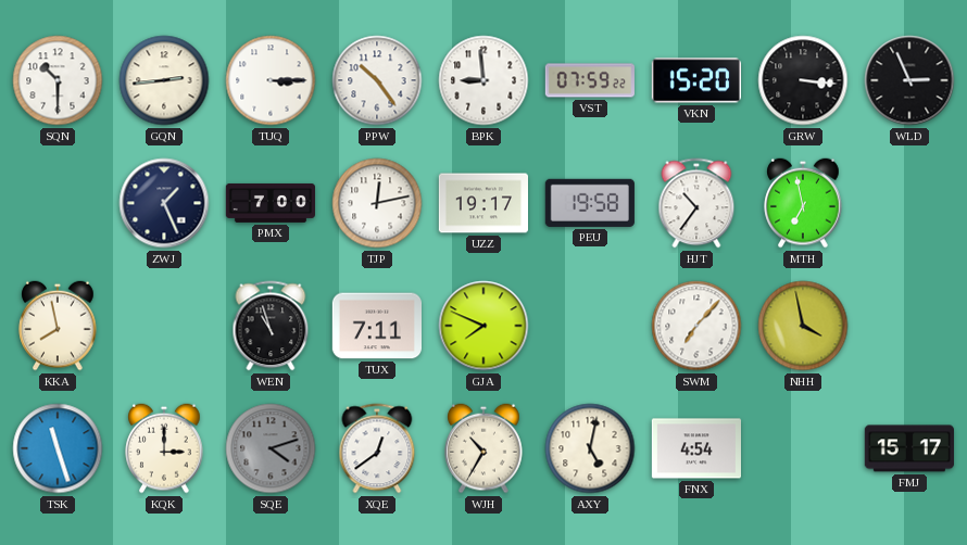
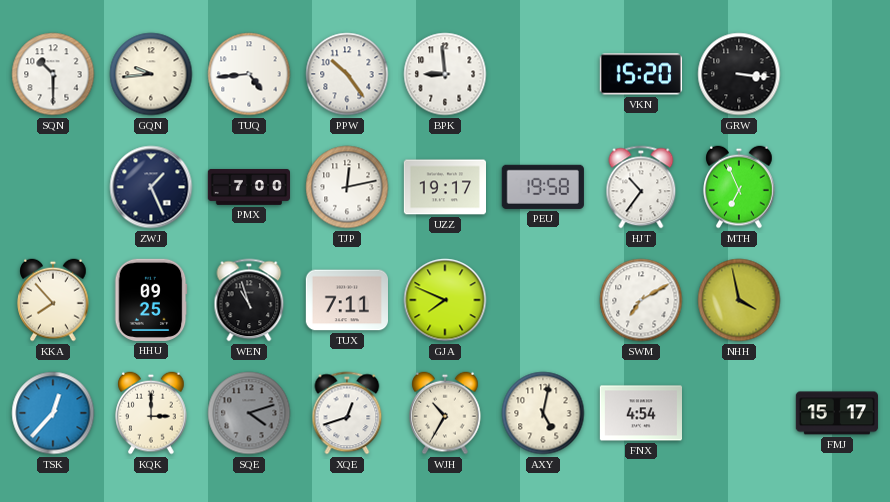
GQN: 2:44 -> 9:44 (151, 74)
TUQ: 3:15 -> 4:44 (249, 74)
VST: 07:59 -> none (590, 80)
WLD: 2:56 -> none (909, 80)
MTH: 6:58 -> 6:56 (739, 187)
KKA: 7:58 -> 7:53 (53, 300)
HHU: none -> 09:25 (151, 300)
SWM: 7:07 -> 7:10 (641, 300)
TSK: 11:27 -> 12:37 (53, 413)
XQE: 12:39 -> 12:42 (347, 413)
